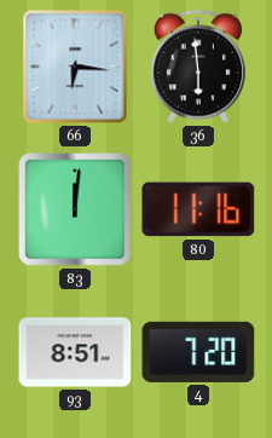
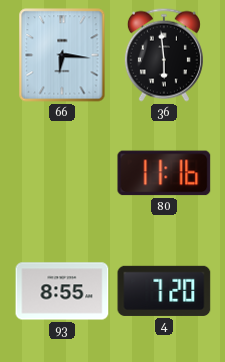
83: 12:01 -> none (75, 209)
93: 8:51 -> 8:55 (62, 291)
